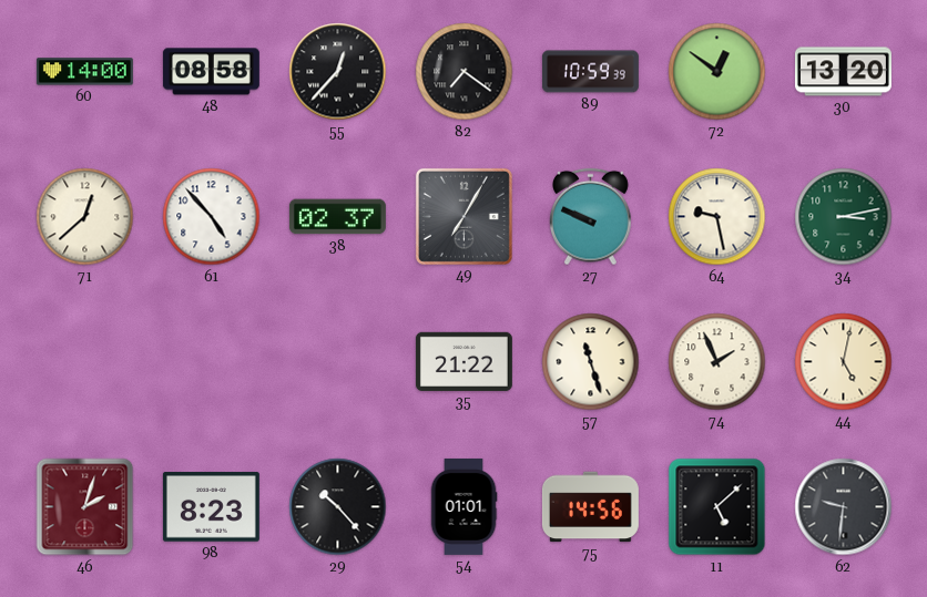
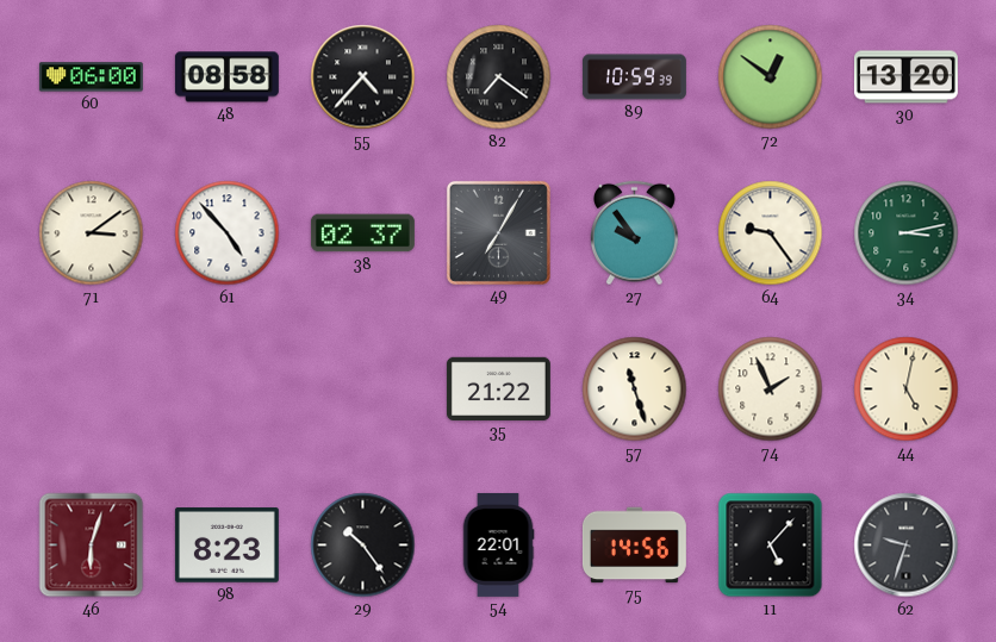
60: 14:00 -> 06:00 (91, 77)
55: 12:37 -> 4:37 (363, 77)
71: 12:38 -> 3:09 (92, 233)
27: 9:49 -> 9:54 (635, 233)
64: 9:28 -> 9:24 (771, 233)
46: 2:03 -> 6:03 (92, 546)
29: 10:23 -> 10:24 (363, 546)
54: 01:01 -> 22:01 (498, 544)
11: 5:08 -> 5:07 (771, 546)
62: 9:31 -> 9:33 (907, 546)
